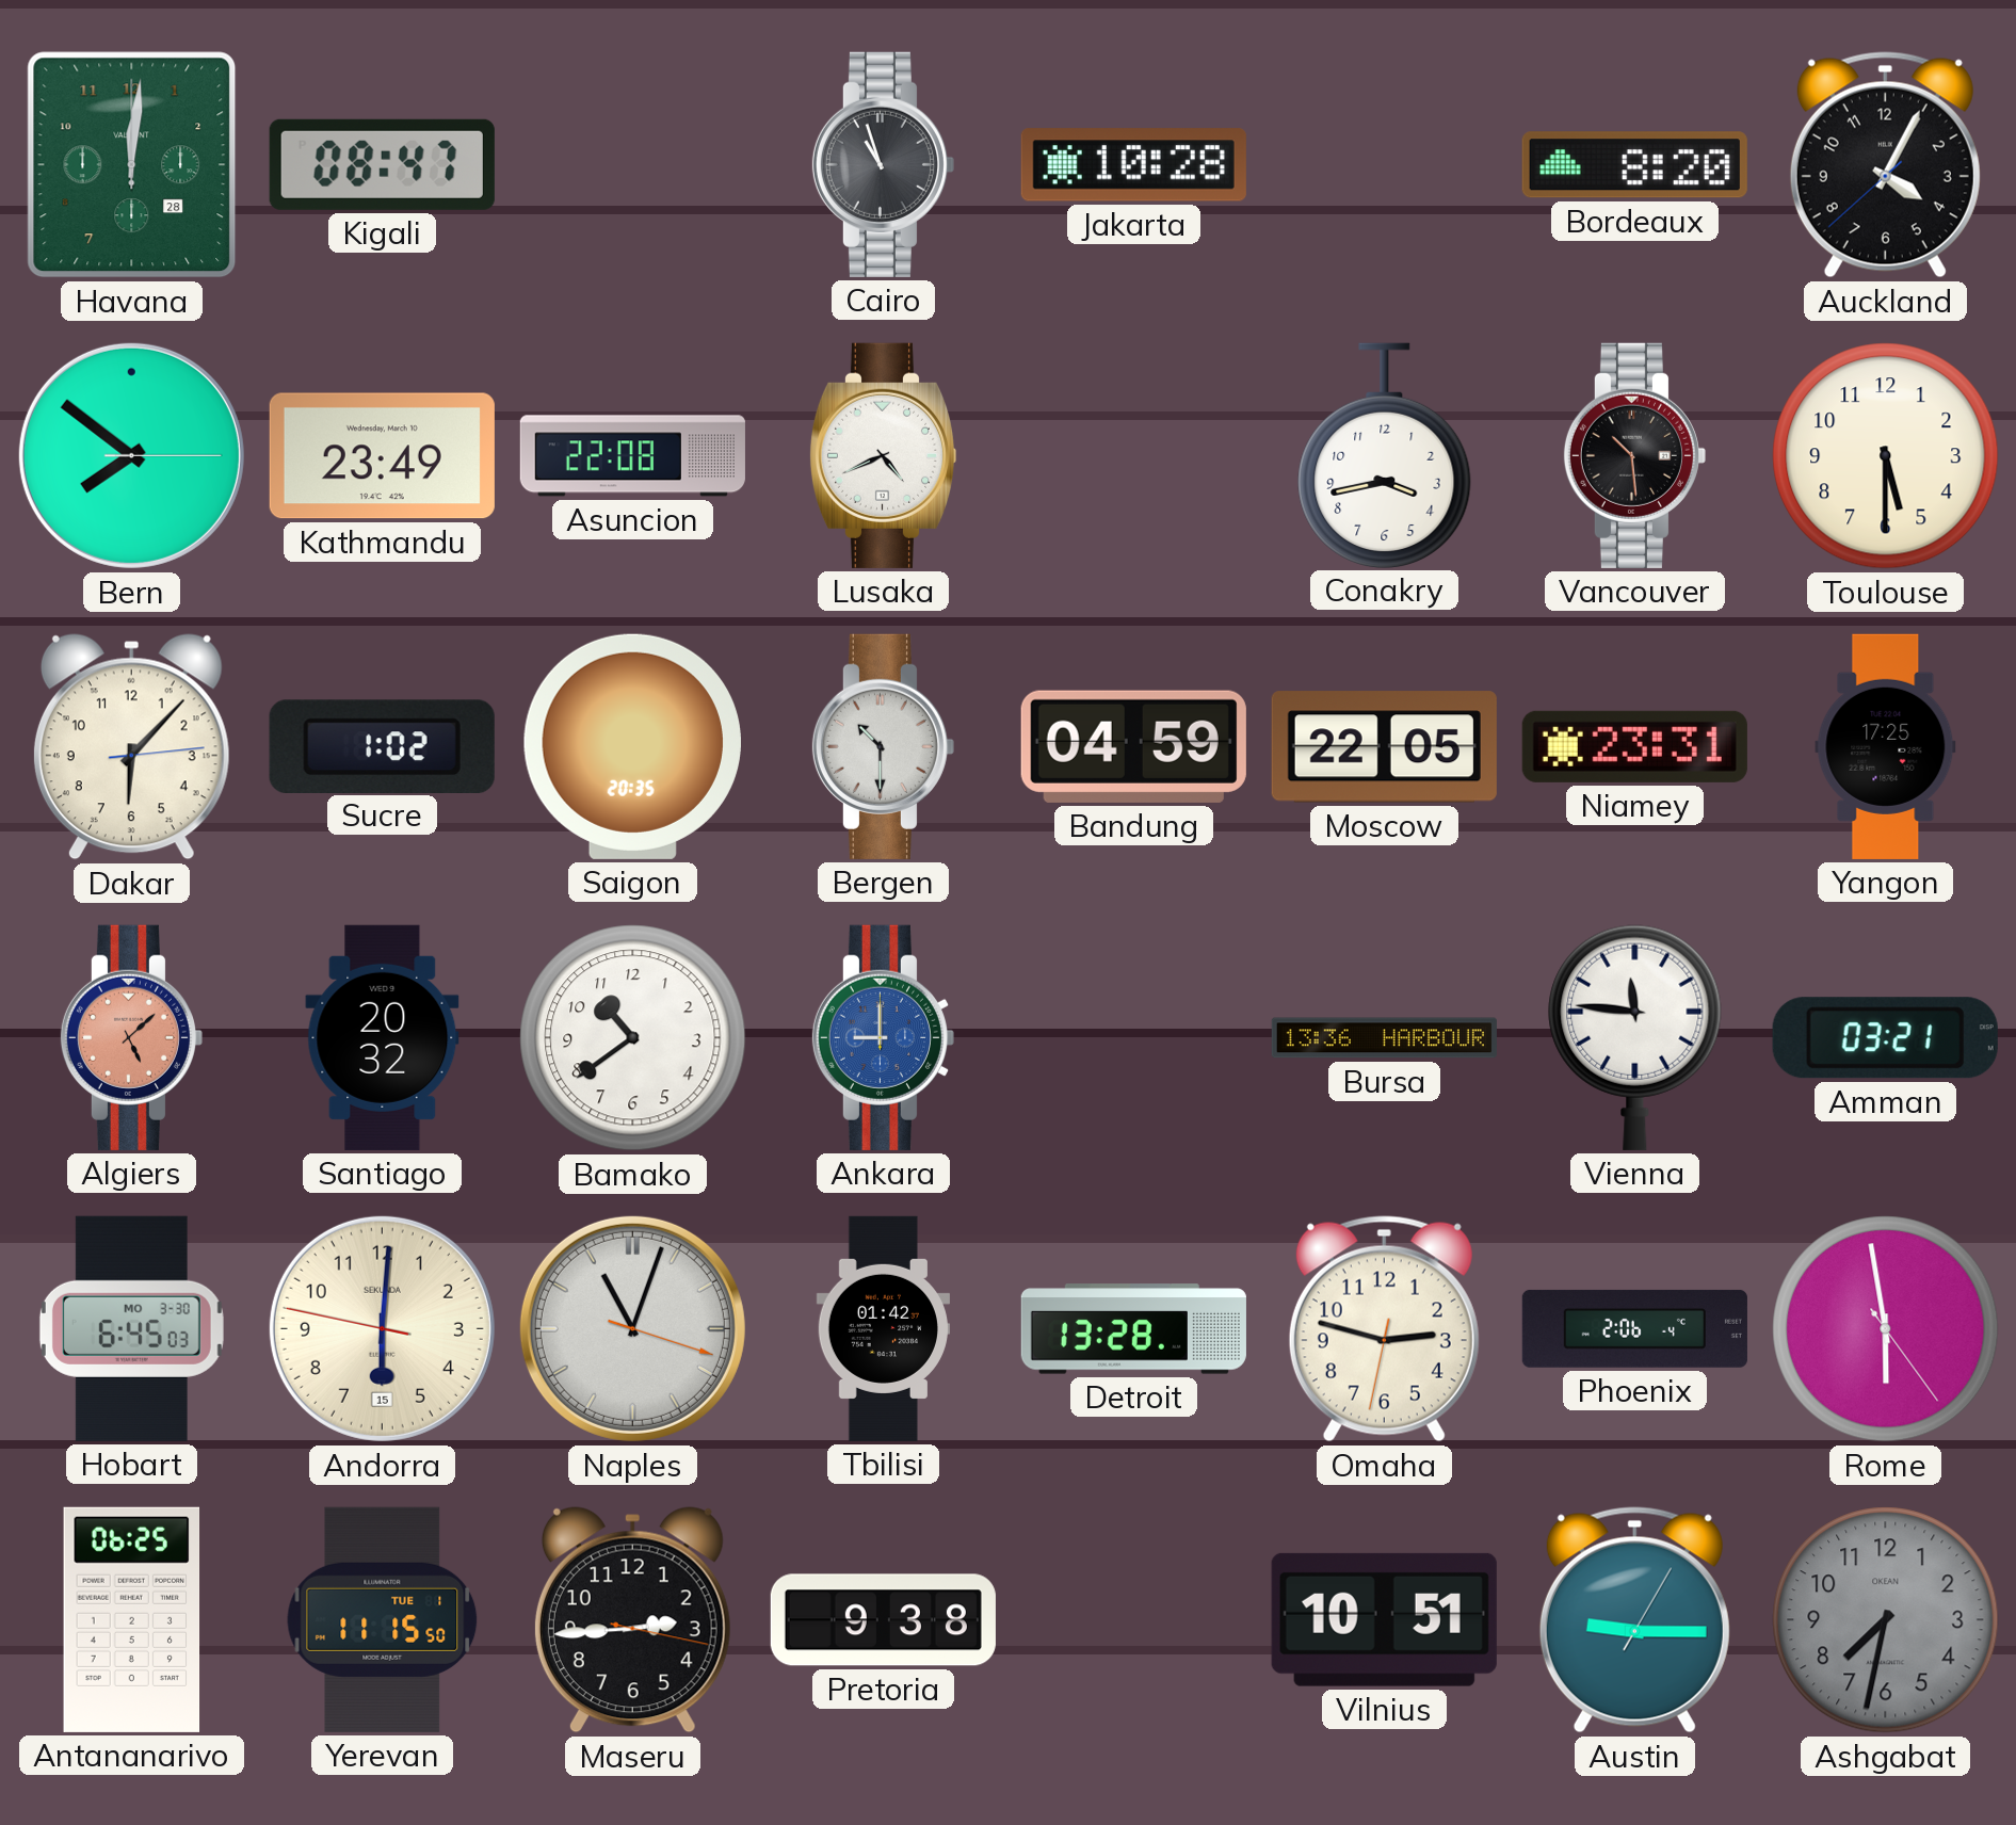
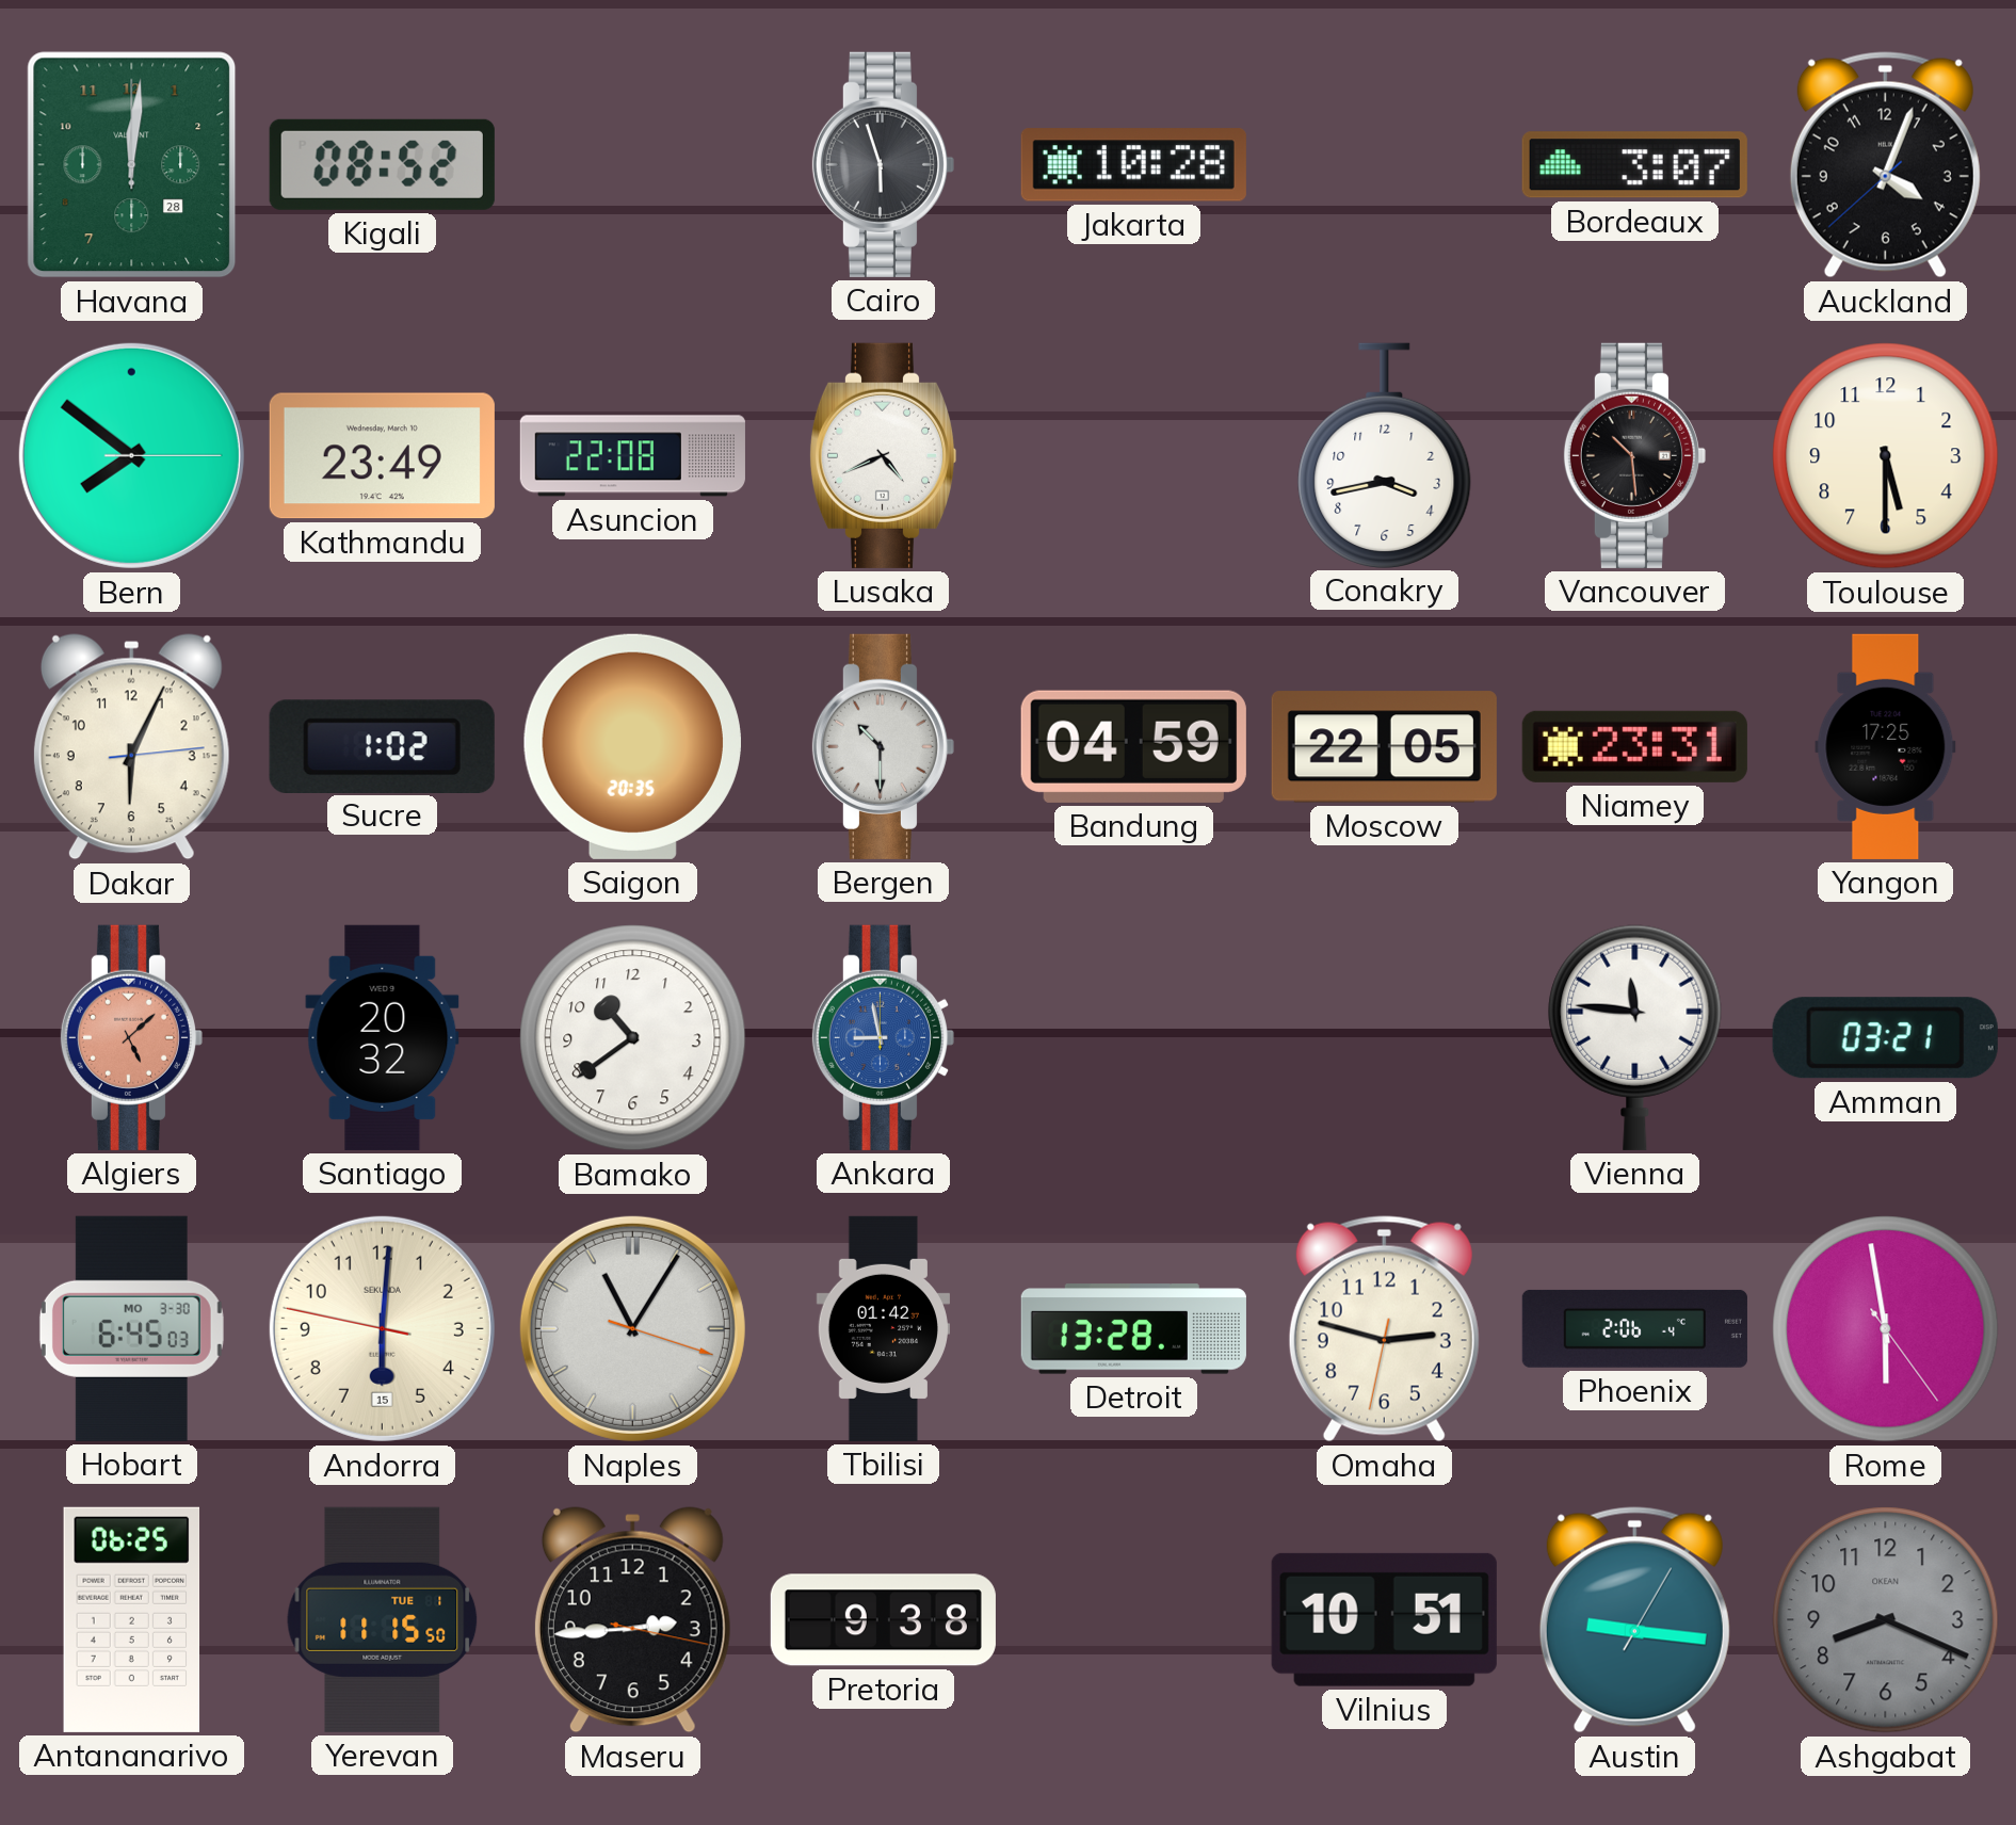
Kigali: 08:47 -> 08:52 (382, 164)
Cairo: 10:57 -> 5:57 (883, 164)
Bordeaux: 8:20 -> 3:07 (1634, 165)
Auckland: 4:04 -> 4:03 (1885, 165)
Dakar: 6:07 -> 6:04 (131, 747)
Ankara: 9:00 -> 8:58 (883, 1037)
Bursa: 13:36 -> none (1384, 1038)
Naples: 11:03 -> 11:05 (632, 1328)
Austin: 9:15 -> 9:16 (1634, 1620)
Ashgabat: 7:32 -> 8:19 (1886, 1620)
